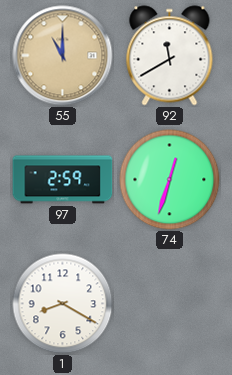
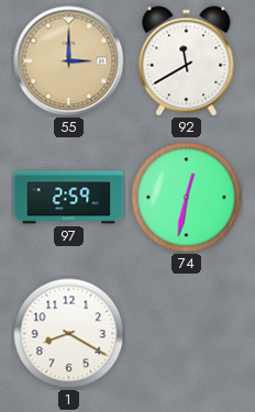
55: 11:00 -> 3:00 (69, 62)
74: 12:33 -> 12:32 (187, 198)
